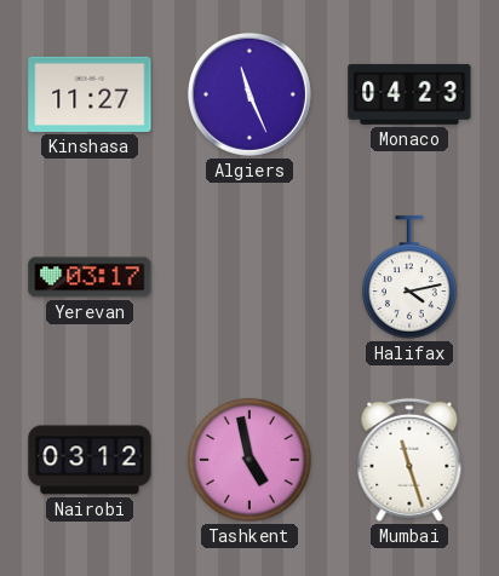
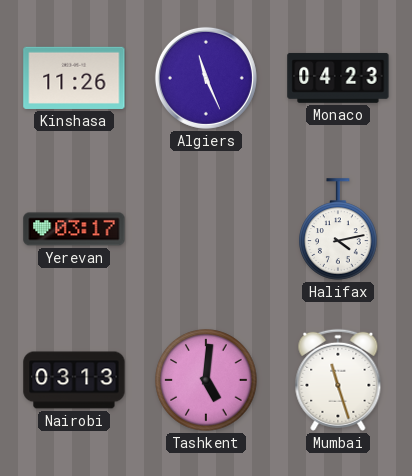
Kinshasa: 11:27 -> 11:26 (74, 78)
Nairobi: 03:12 -> 03:13 (74, 380)
Tashkent: 4:58 -> 5:01 (206, 380)
